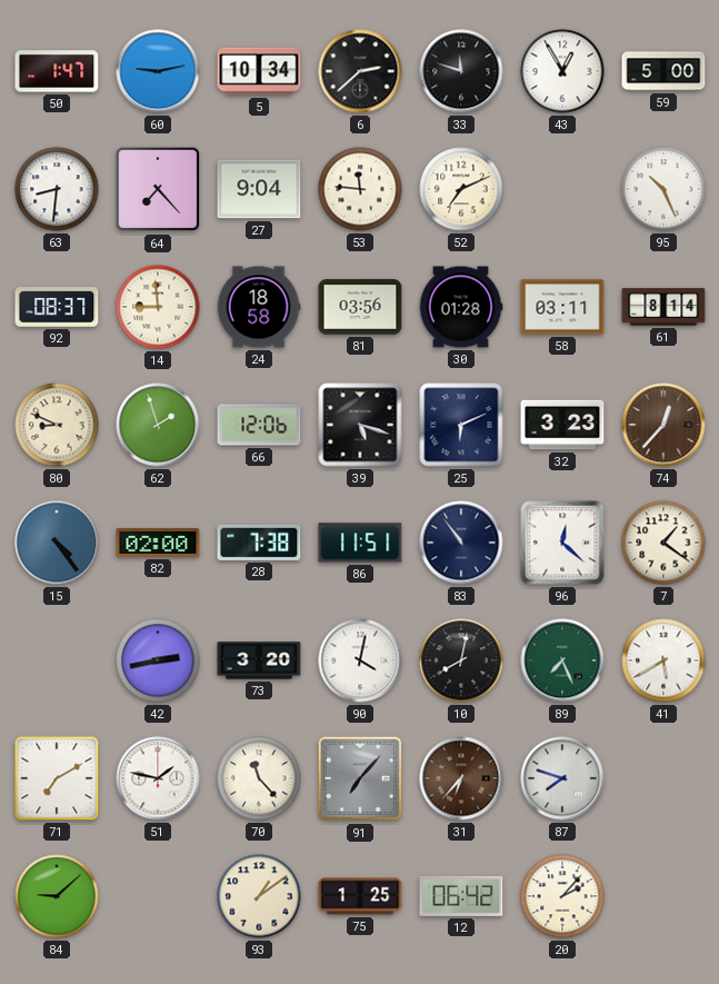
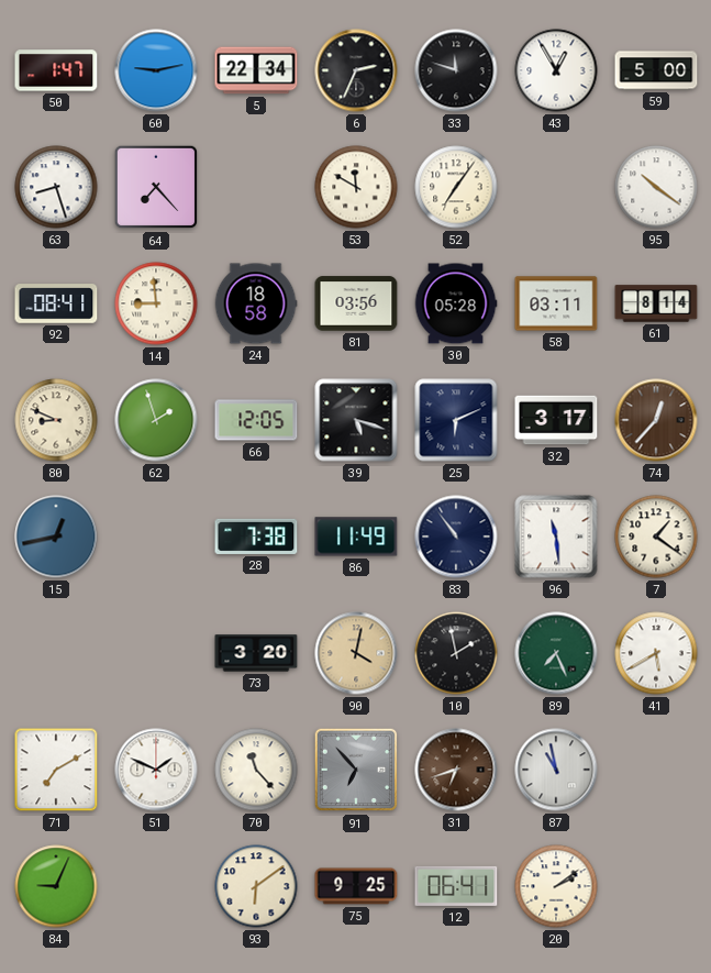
5: 10:34 -> 22:34 (256, 70)
6: 2:38 -> 2:34 (356, 70)
63: 8:31 -> 8:27 (56, 187)
27: 9:04 -> none (259, 189)
53: 11:46 -> 11:50 (356, 187)
52: 7:11 -> 7:06 (456, 187)
95: 10:26 -> 10:21 (656, 187)
92: 08:37 -> 08:41 (56, 303)
30: 01:28 -> 05:28 (456, 303)
66: 12:06 -> 12:05 (256, 420)
32: 3:23 -> 3:17 (556, 420)
15: 4:24 -> 12:43 (56, 537)
82: 02:00 -> none (158, 543)
86: 11:51 -> 11:49 (356, 537)
96: 12:22 -> 11:29 (556, 537)
42: 2:43 -> none (158, 660)
90 dial: white -> champagne (356, 653)
10: 8:02 -> 1:58 (456, 653)
51: 1:47 -> 1:49 (156, 770)
91: 7:07 -> 6:53 (356, 770)
31: 6:37 -> 6:42 (456, 770)
87: 7:48 -> 10:58 (556, 770)
84: 9:08 -> 9:04 (56, 886)
93: 1:09 -> 6:09 (256, 886)
75: 1:25 -> 9:25 (356, 886)
12: 06:42 -> 06:41 (456, 886)
20: 2:07 -> 2:09 (556, 886)
